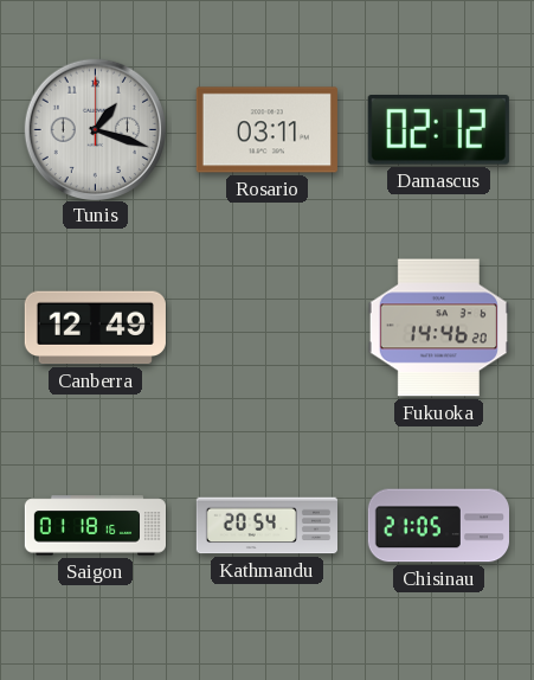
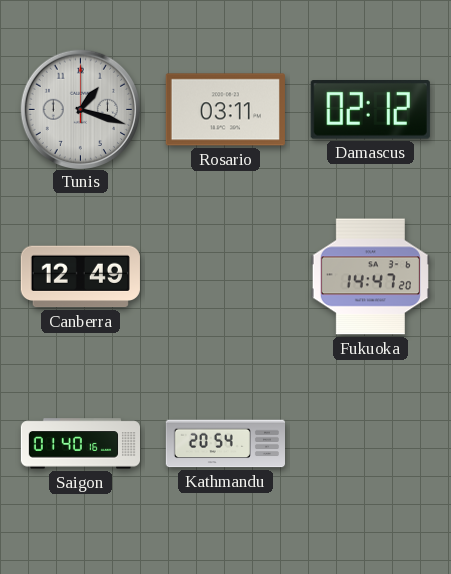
Fukuoka: 14:46 -> 14:47 (370, 277)
Saigon: 01:18 -> 01:40 (80, 444)
Chisinau: 21:05 -> none (438, 526)
